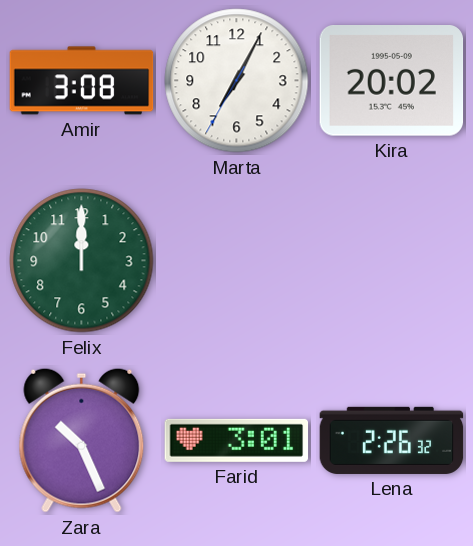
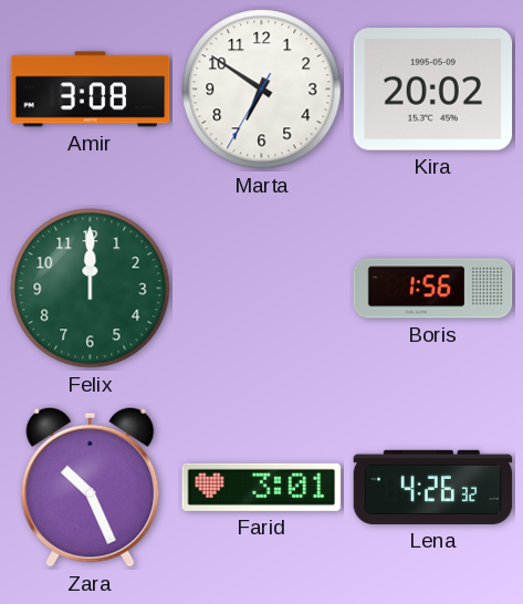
Marta: 7:04 -> 6:50 (262, 90)
Boris: none -> 1:56 (433, 289)
Lena: 2:26 -> 4:26 (433, 487)
